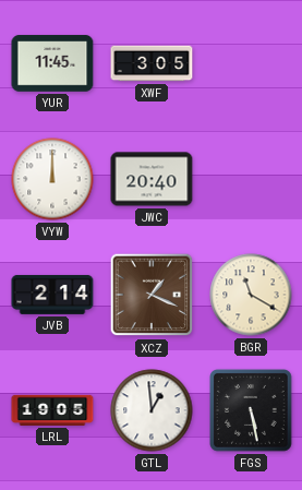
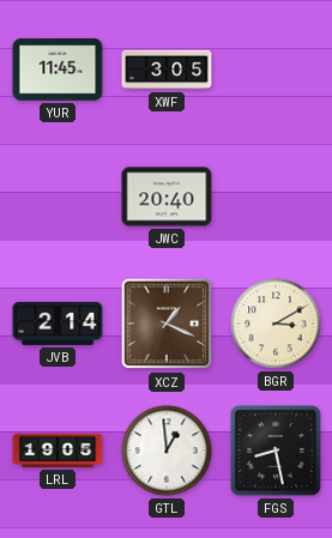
VYW: 12:00 -> none (52, 179)
BGR: 11:20 -> 3:10 (276, 324)
FGS: 5:28 -> 8:28 (277, 452)
